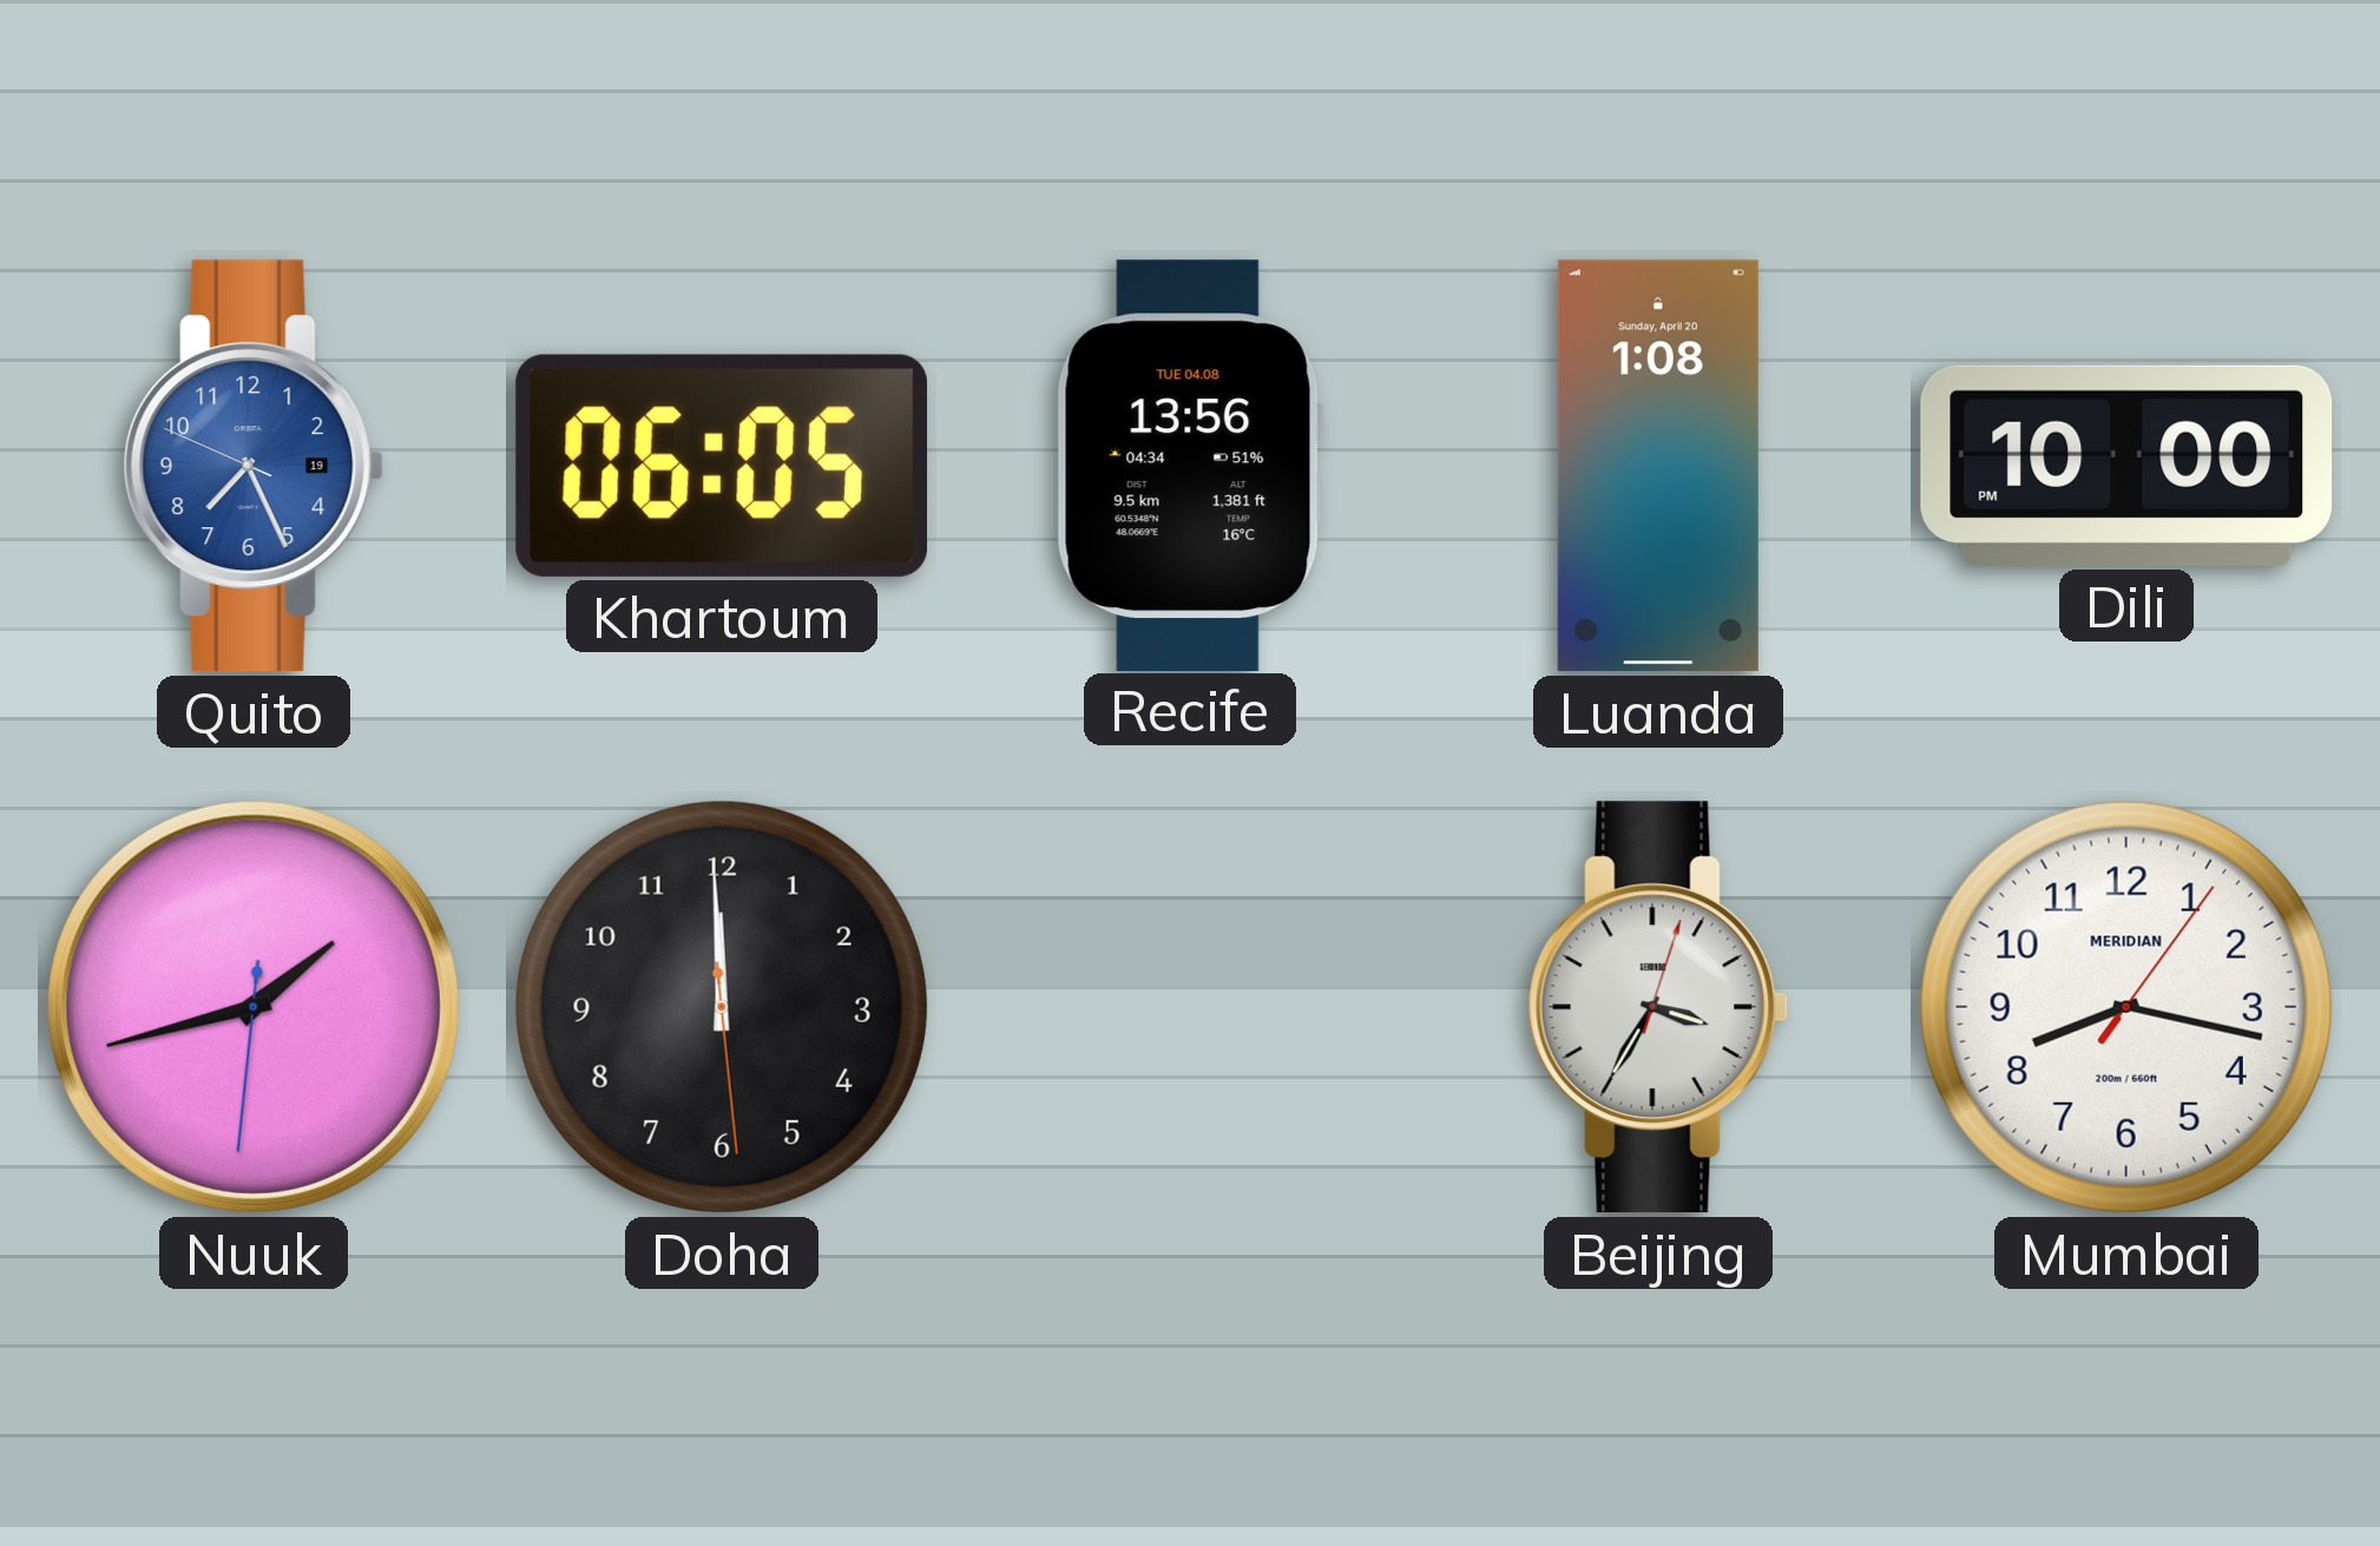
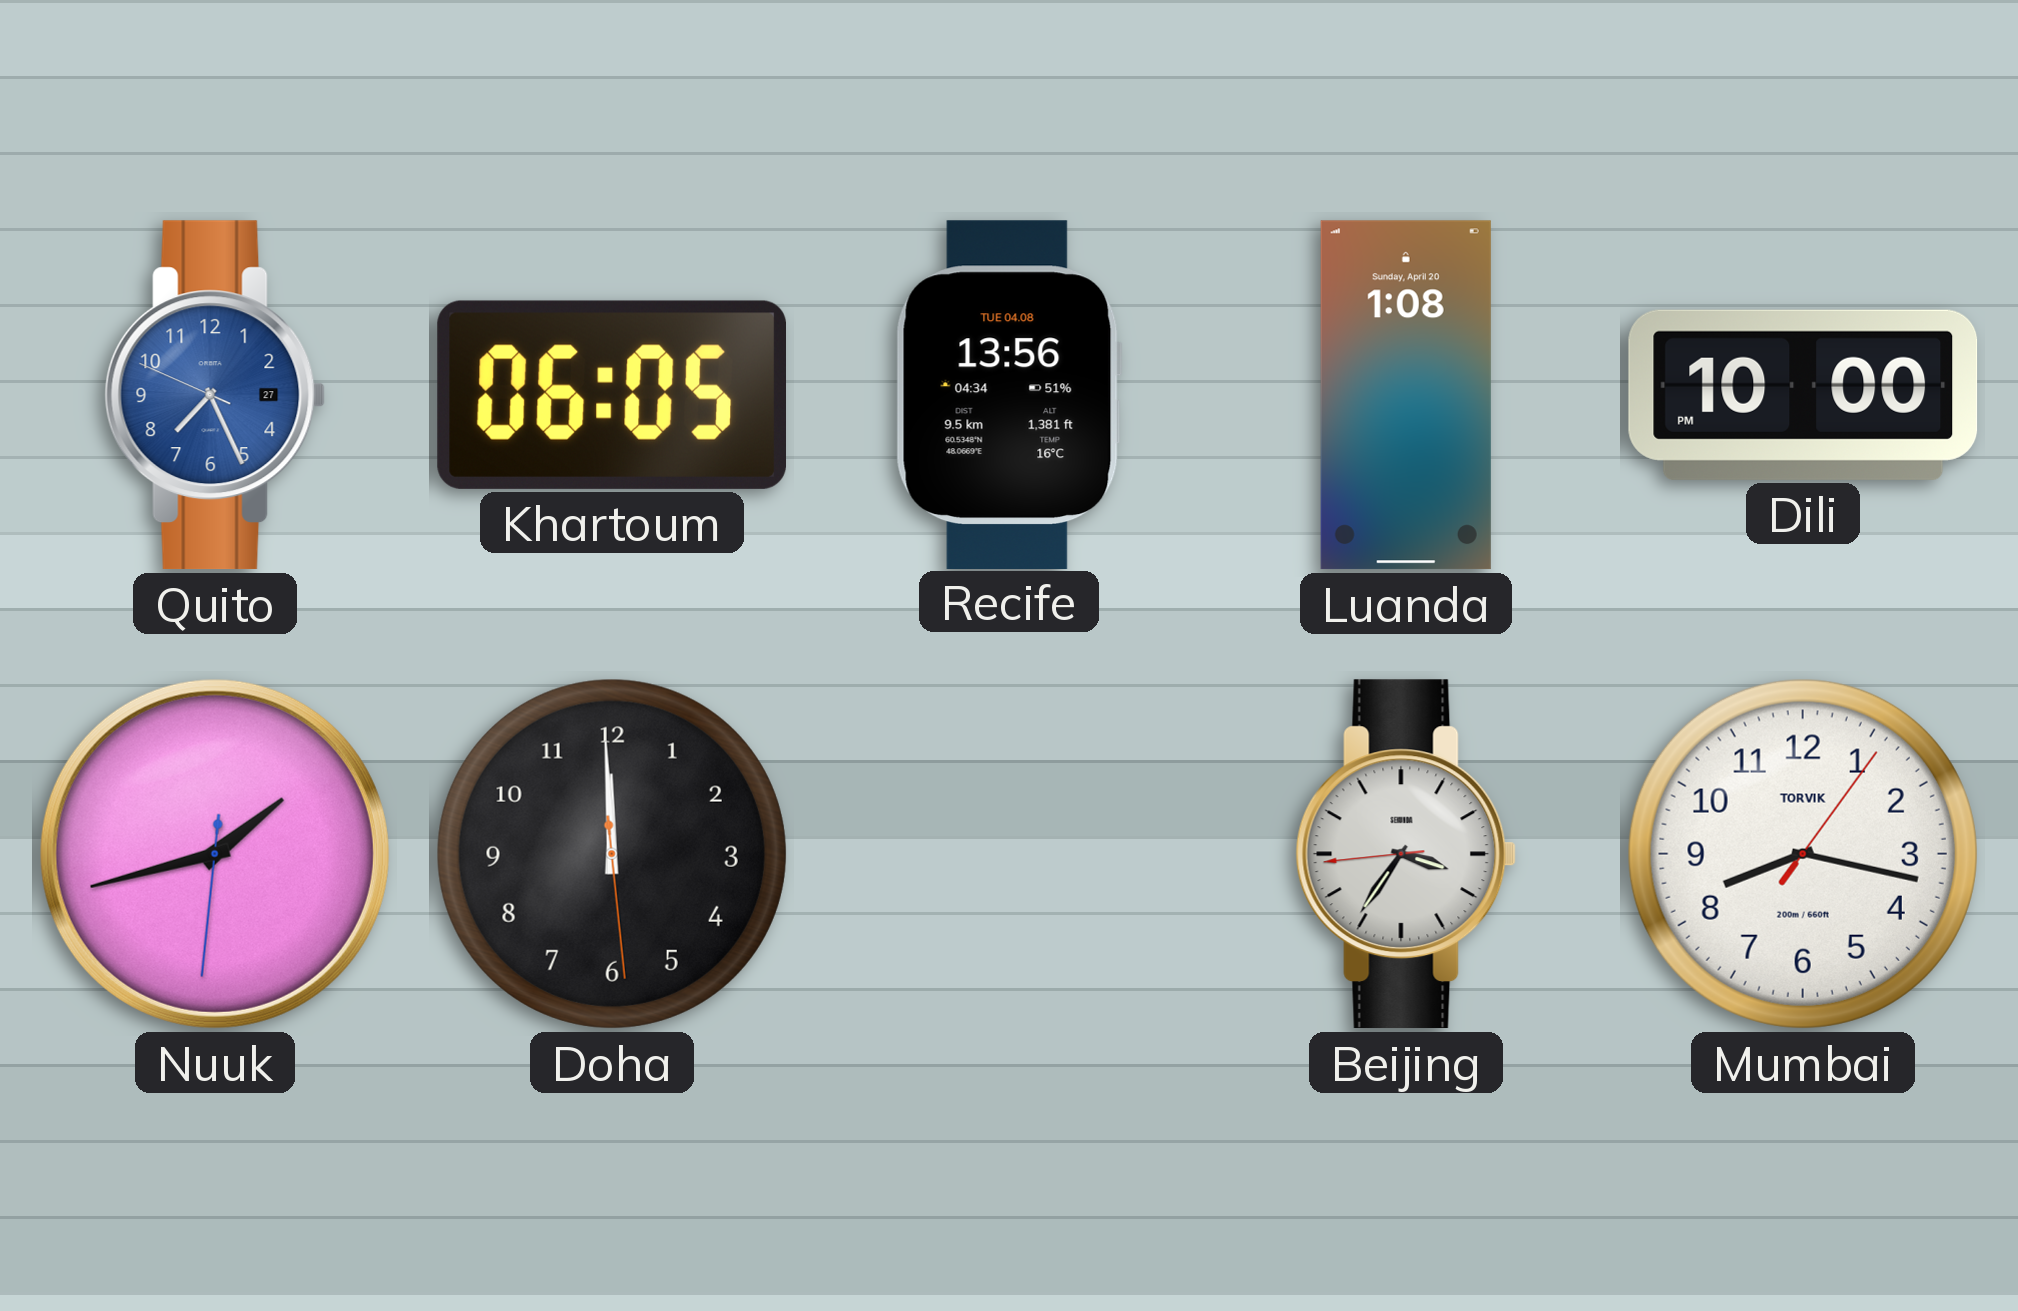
Quito date: 19 -> 27 (215, 395)
Beijing: 3:35:03 -> 3:35:44 (1406, 854)
Mumbai brand: MERIDIAN -> TORVIK (1803, 854)
